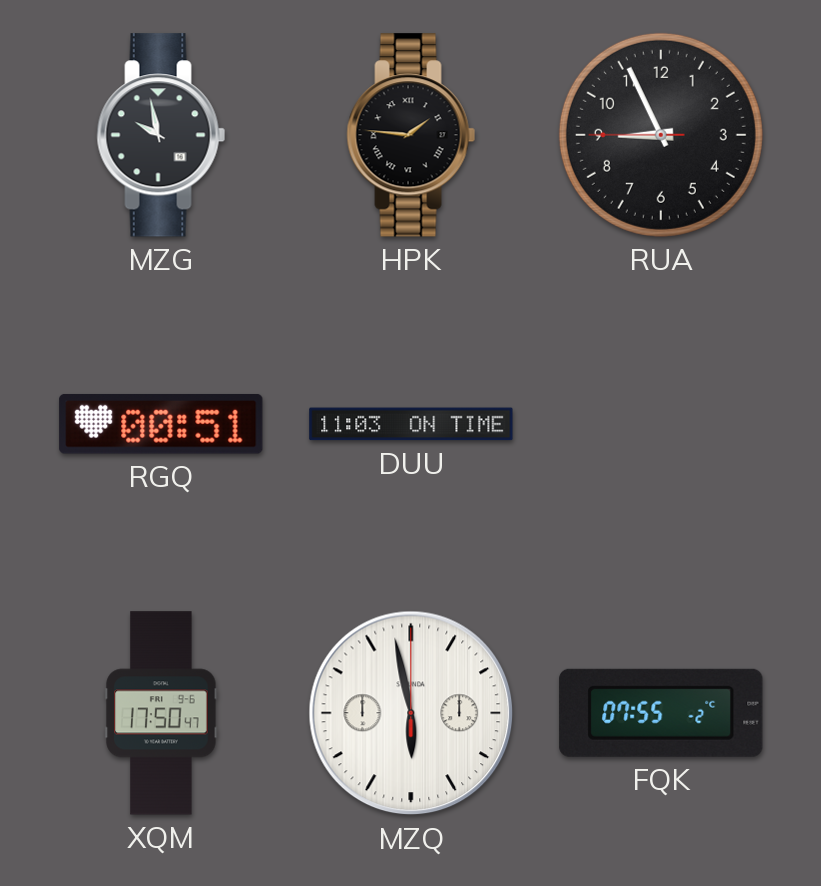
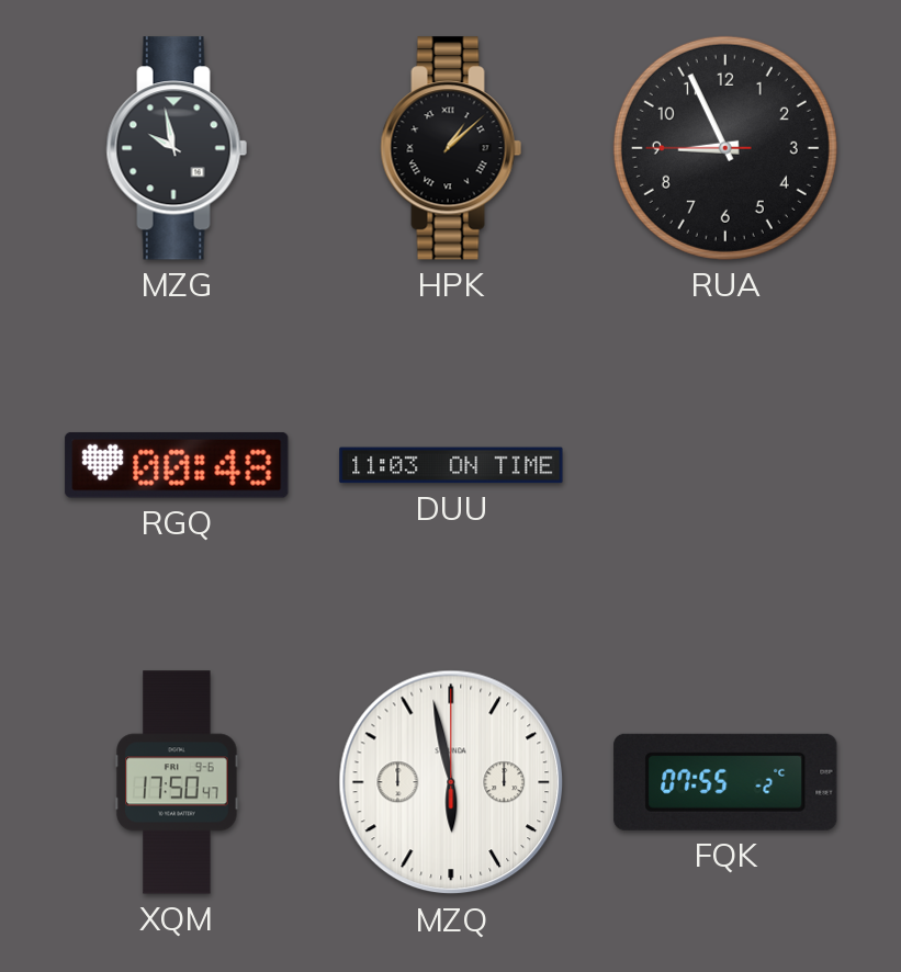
HPK: 1:46 -> 1:08 (451, 148)
RGQ: 00:51 -> 00:48 (177, 465)
